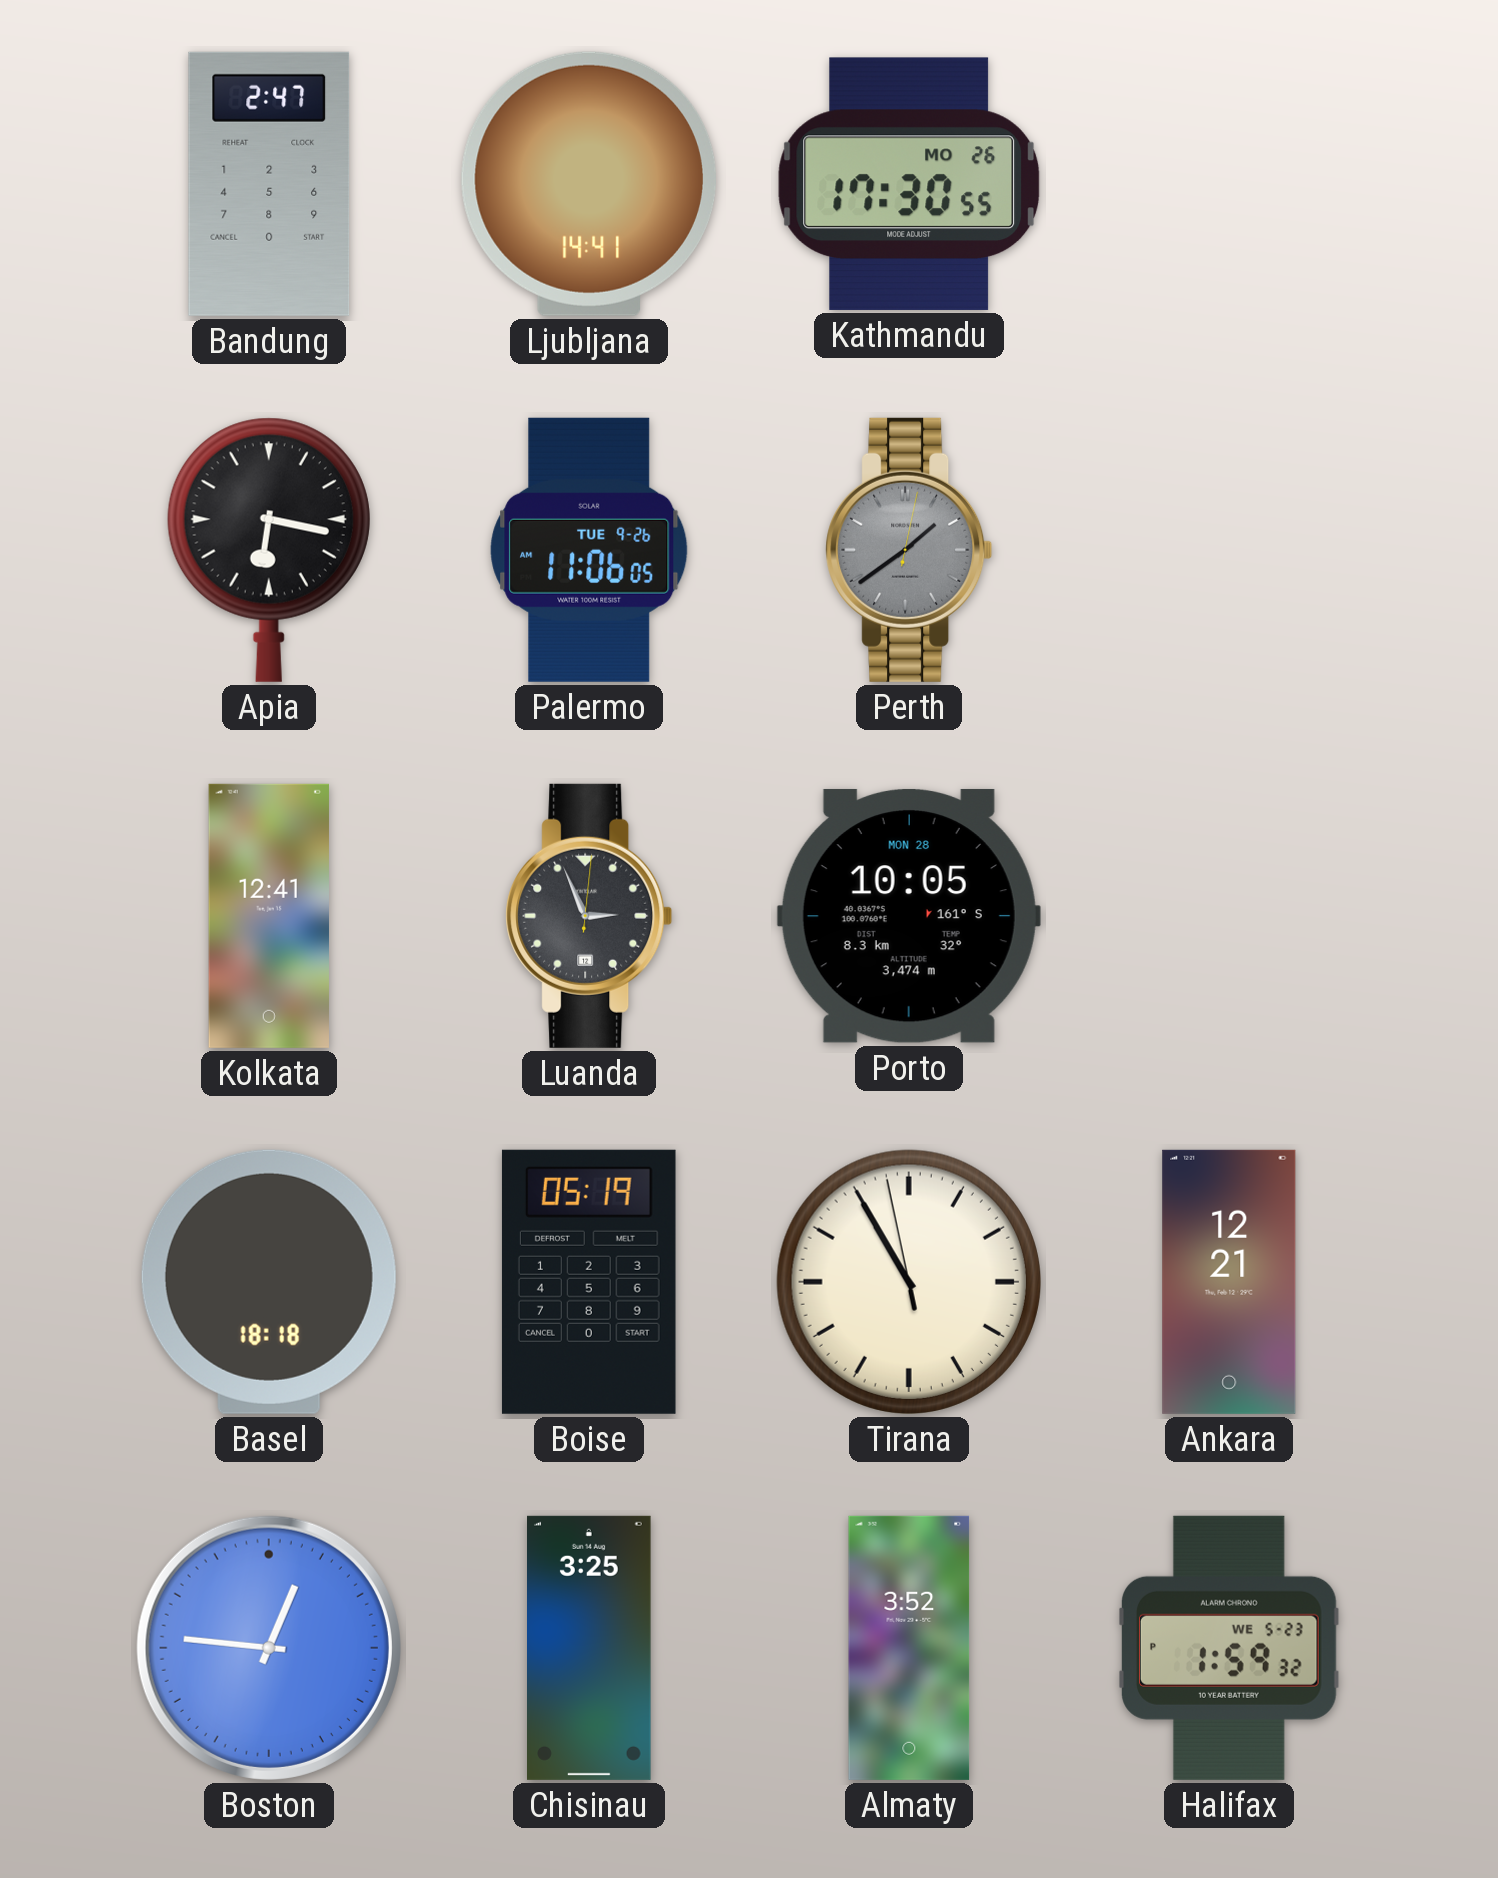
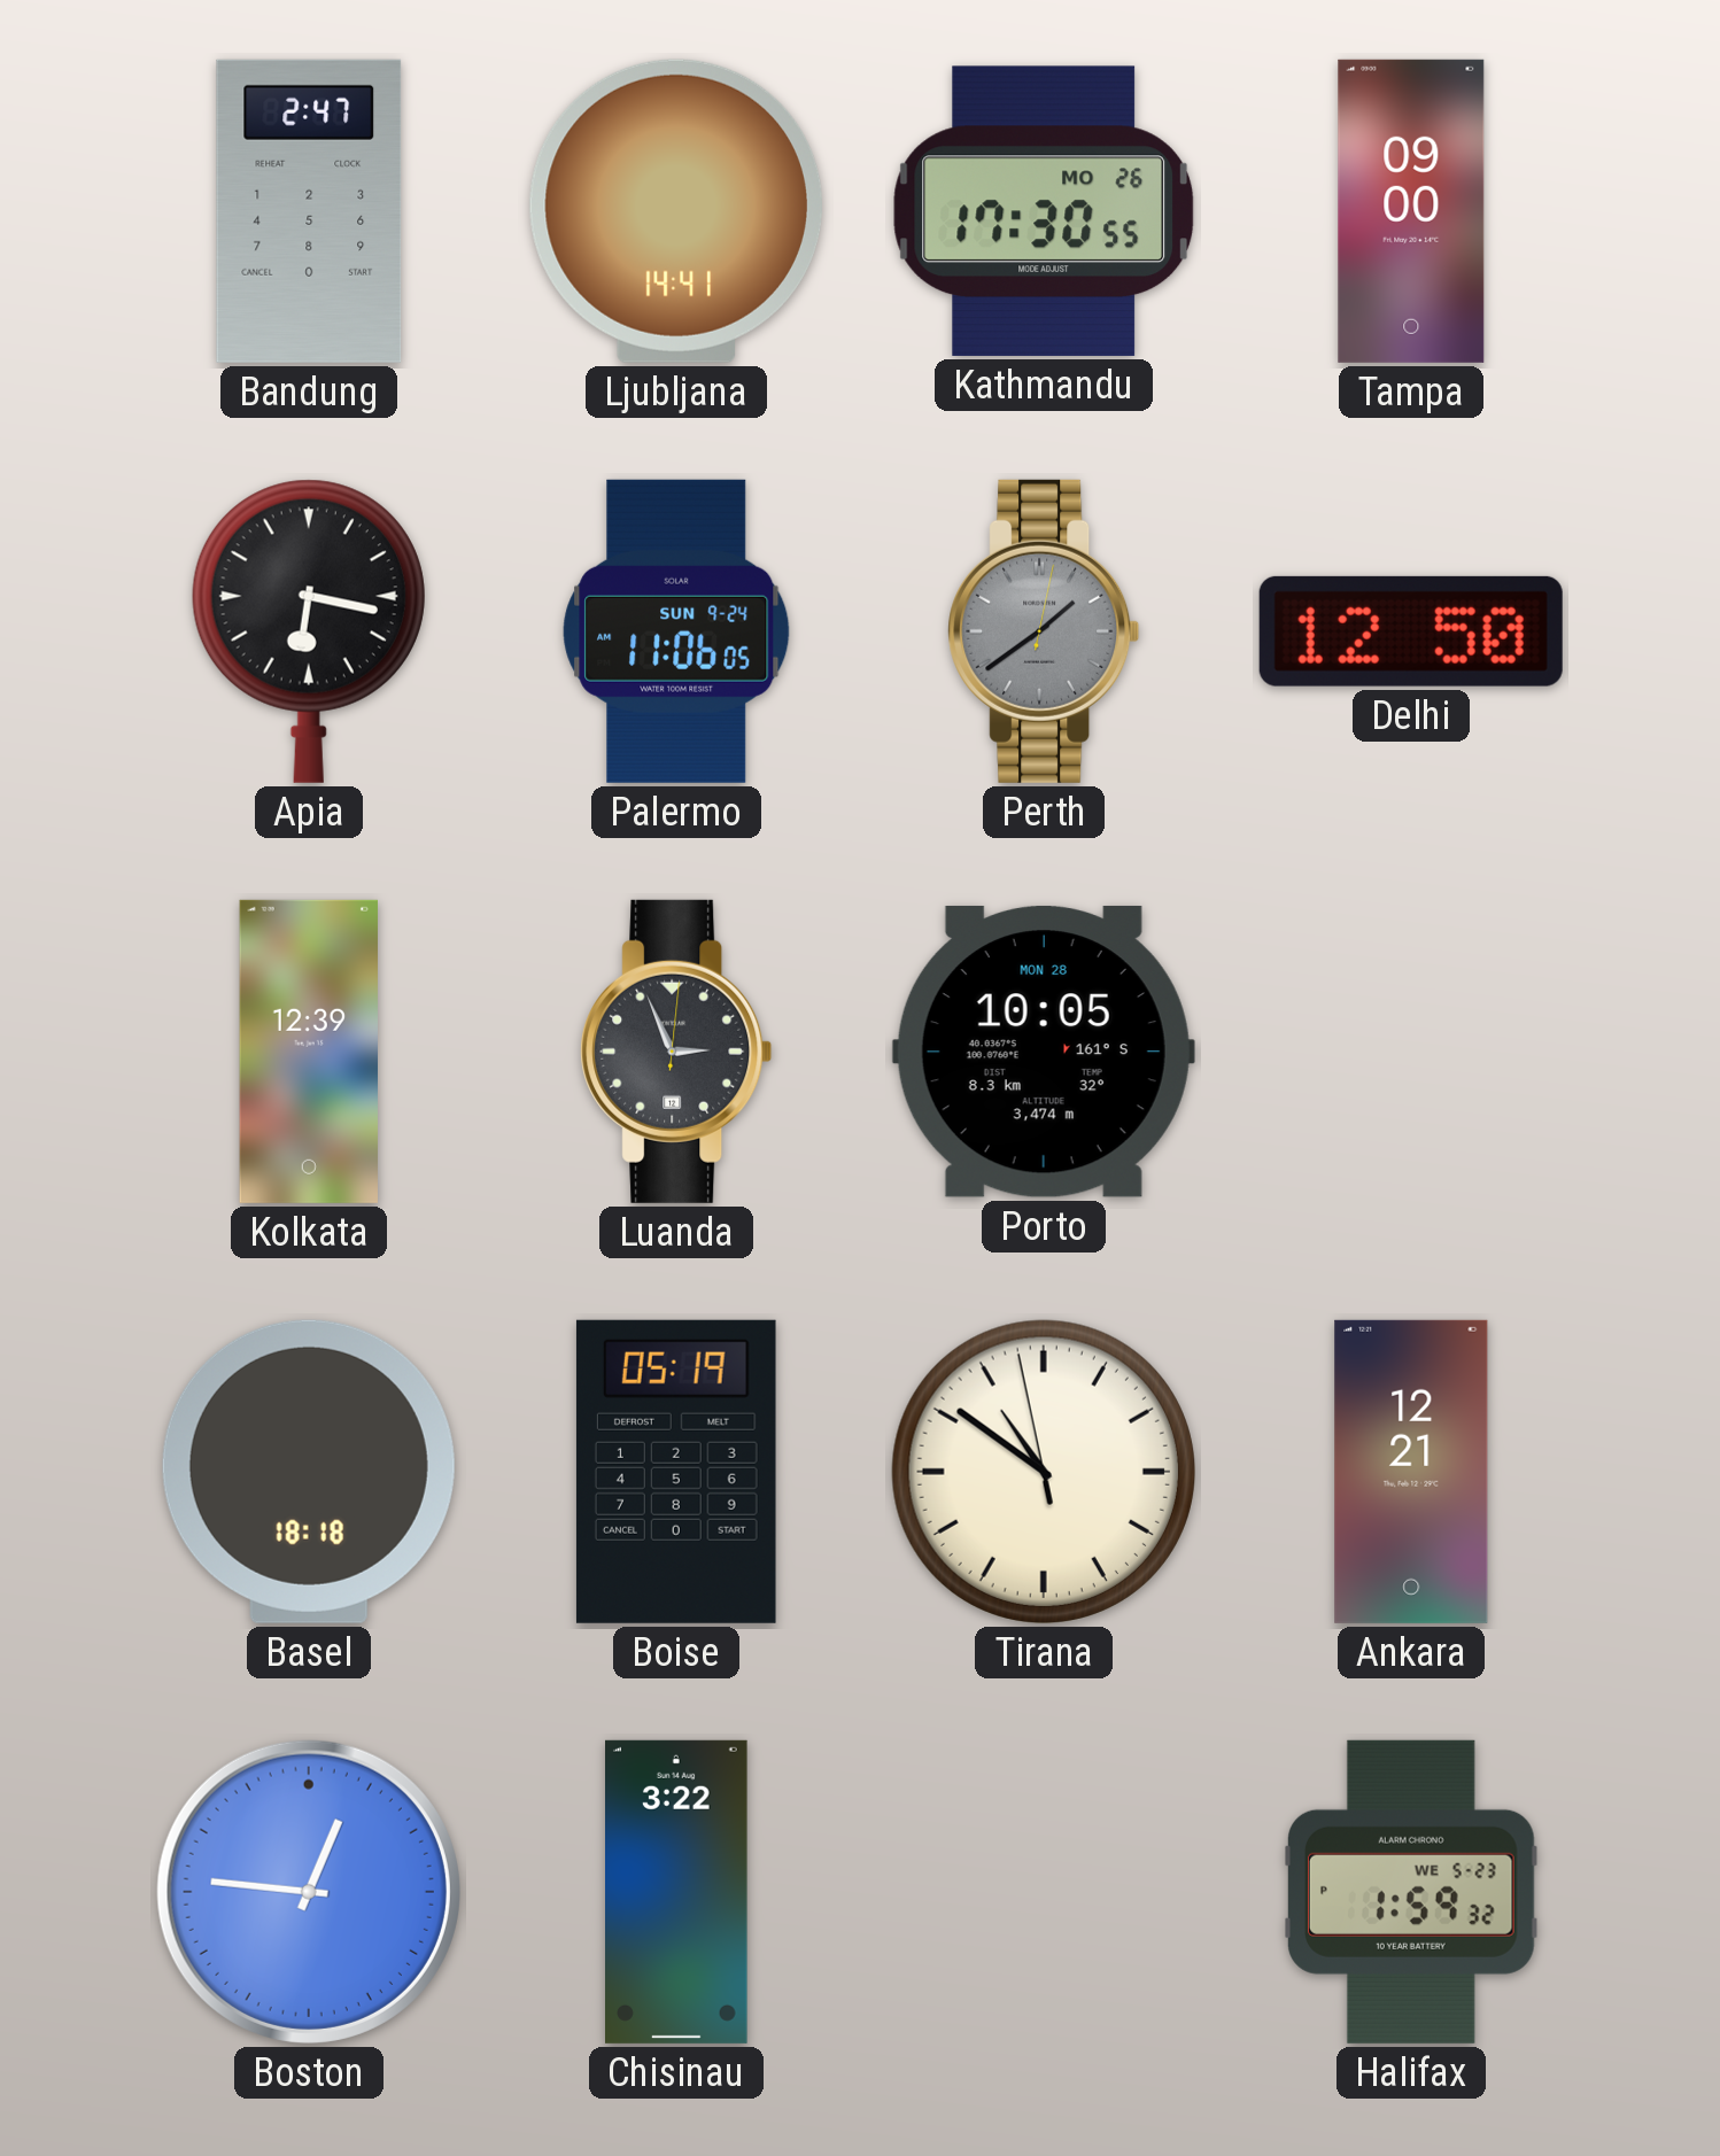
Tampa: none -> 09:00 (1411, 211)
Palermo date: TUE 9-26 -> SUN 9-24 (676, 631)
Delhi: none -> 12:50 (1411, 631)
Kolkata: 12:41 -> 12:39 (308, 1052)
Tirana: 10:54 -> 10:50 (1044, 1472)
Chisinau: 3:25 -> 3:22 (677, 1892)
Almaty: 3:52 -> none (909, 1648)
